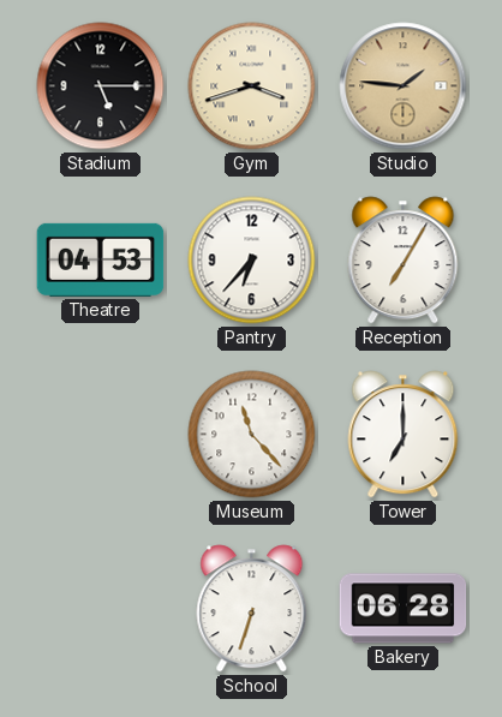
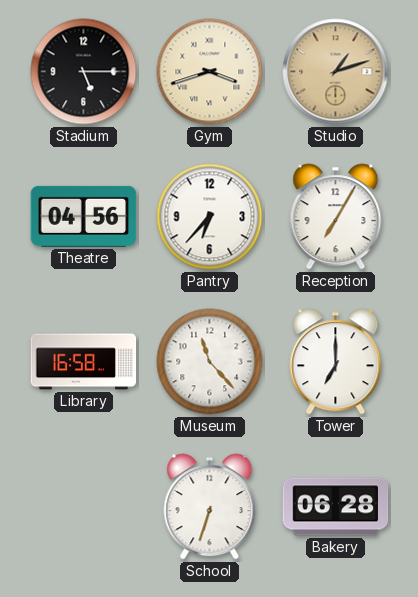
Studio: 1:46 -> 1:12 (336, 72)
Theatre: 04:53 -> 04:56 (84, 216)
Library: none -> 16:58 (84, 362)
